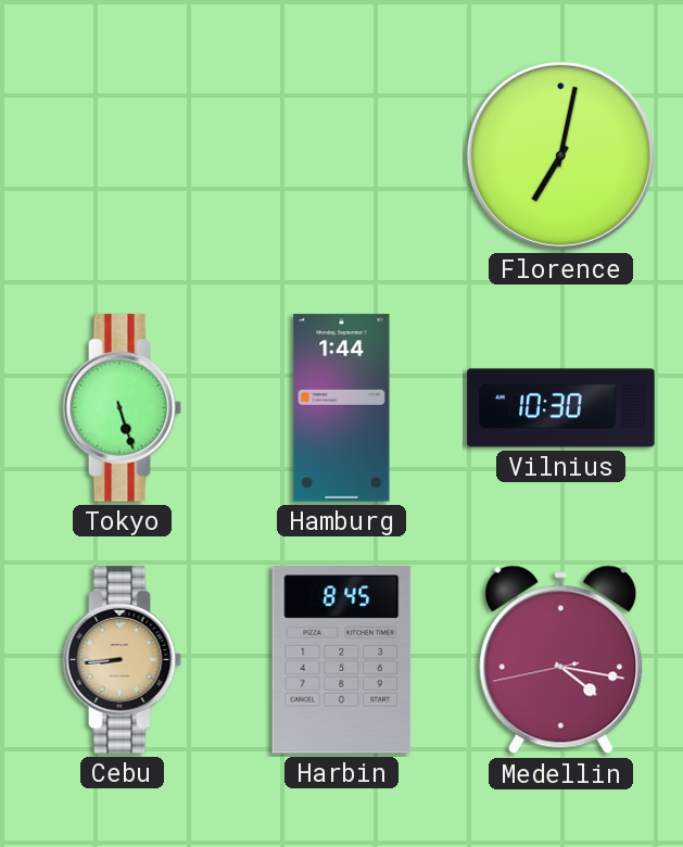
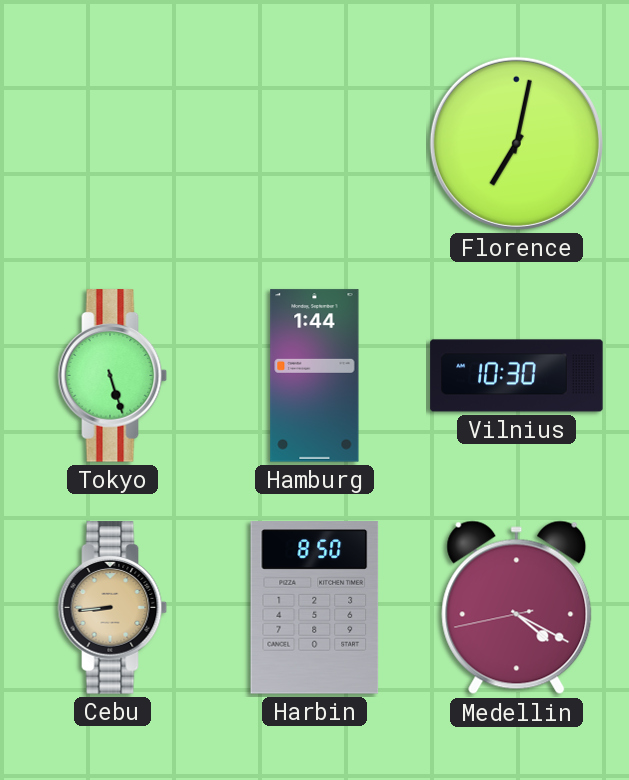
Harbin: 8:45 -> 8:50 (315, 608)
Medellin: 4:16 -> 4:19 (517, 608)
